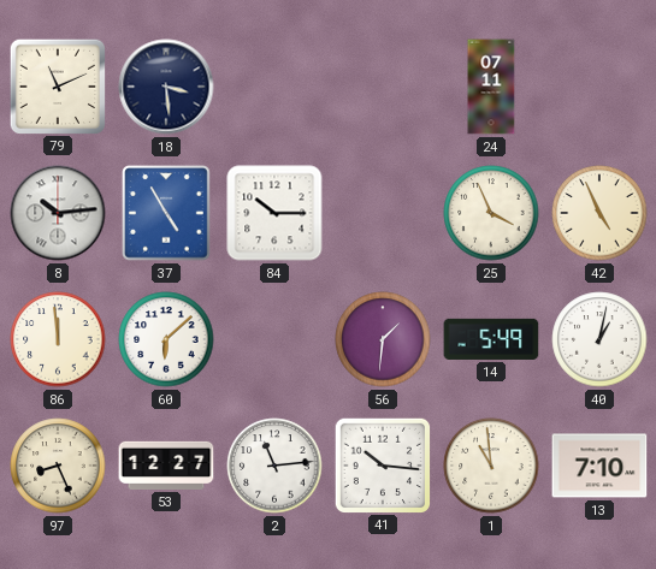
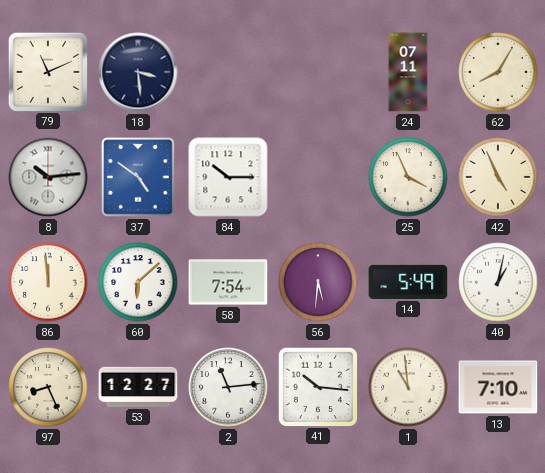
62: none -> 8:05 (498, 72)
37: 4:55 -> 4:51 (138, 177)
58: none -> 7:54 (228, 282)
56: 1:31 -> 5:31 (318, 282)
